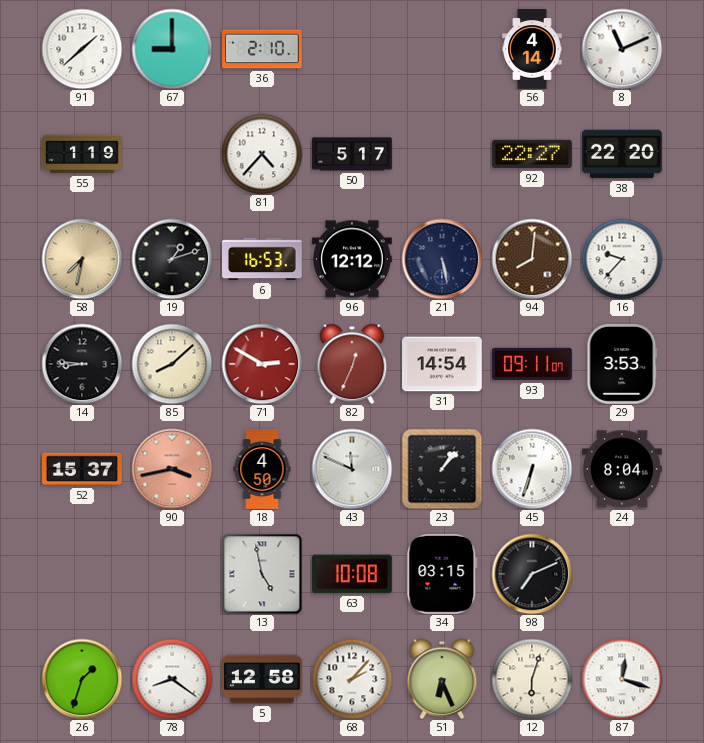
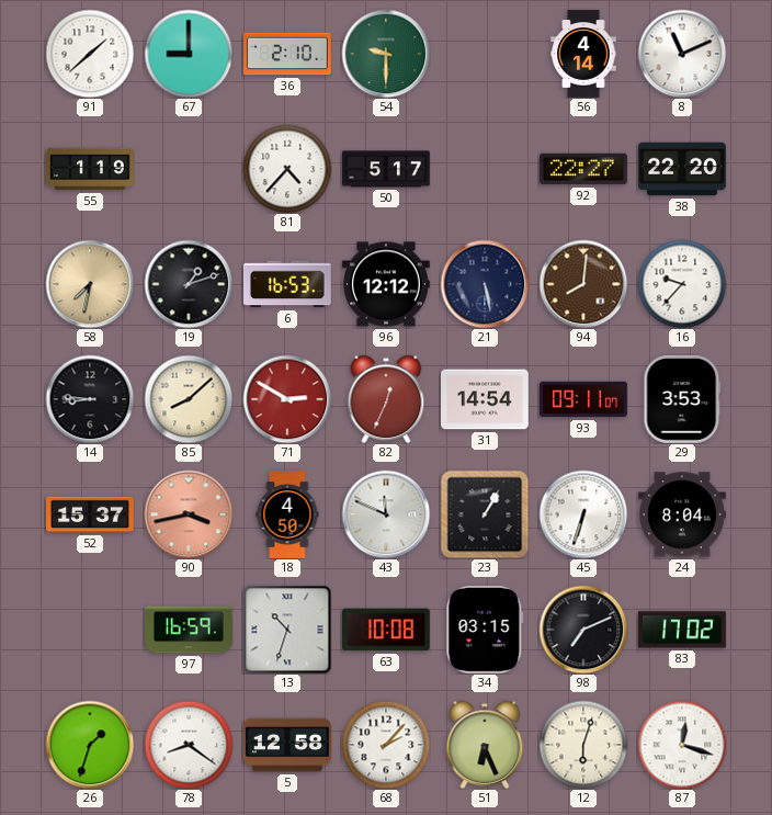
54: none -> 9:30 (386, 54)
23: 1:07 -> 1:05 (485, 514)
97: none -> 16:59 (190, 630)
13: 4:58 -> 10:33 (287, 630)
83: none -> 17:02 (683, 630)
